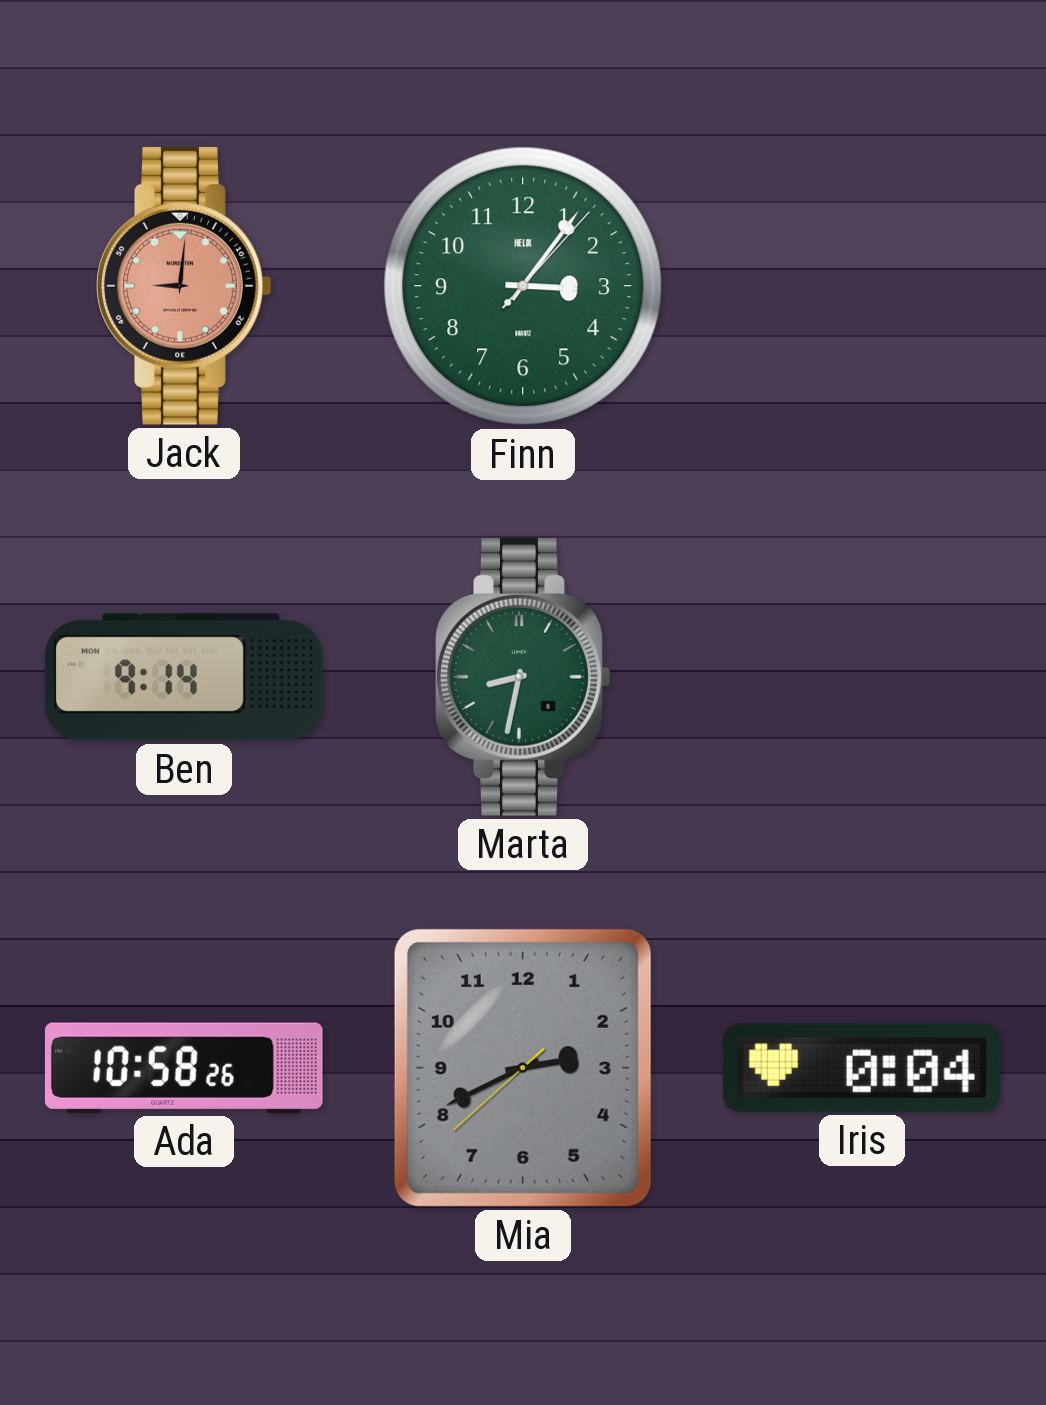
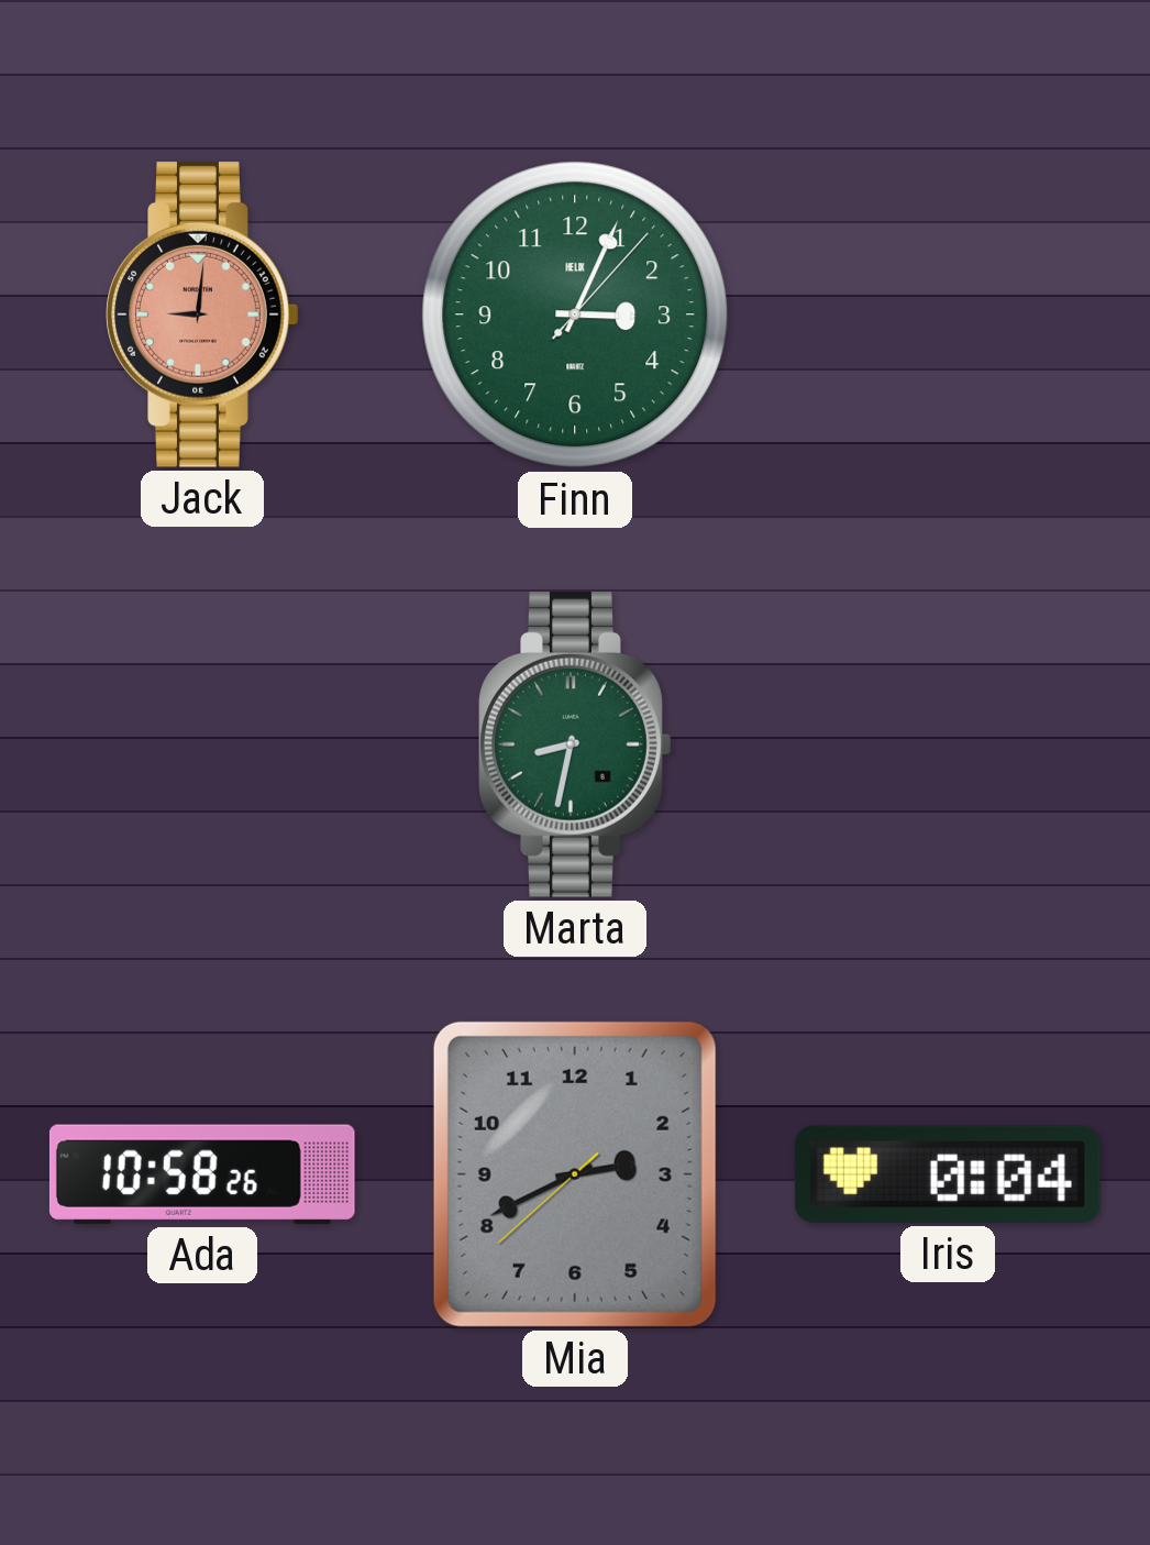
Finn: 3:06 -> 3:04 (575, 314)
Ben: 9:14 -> none (184, 677)
